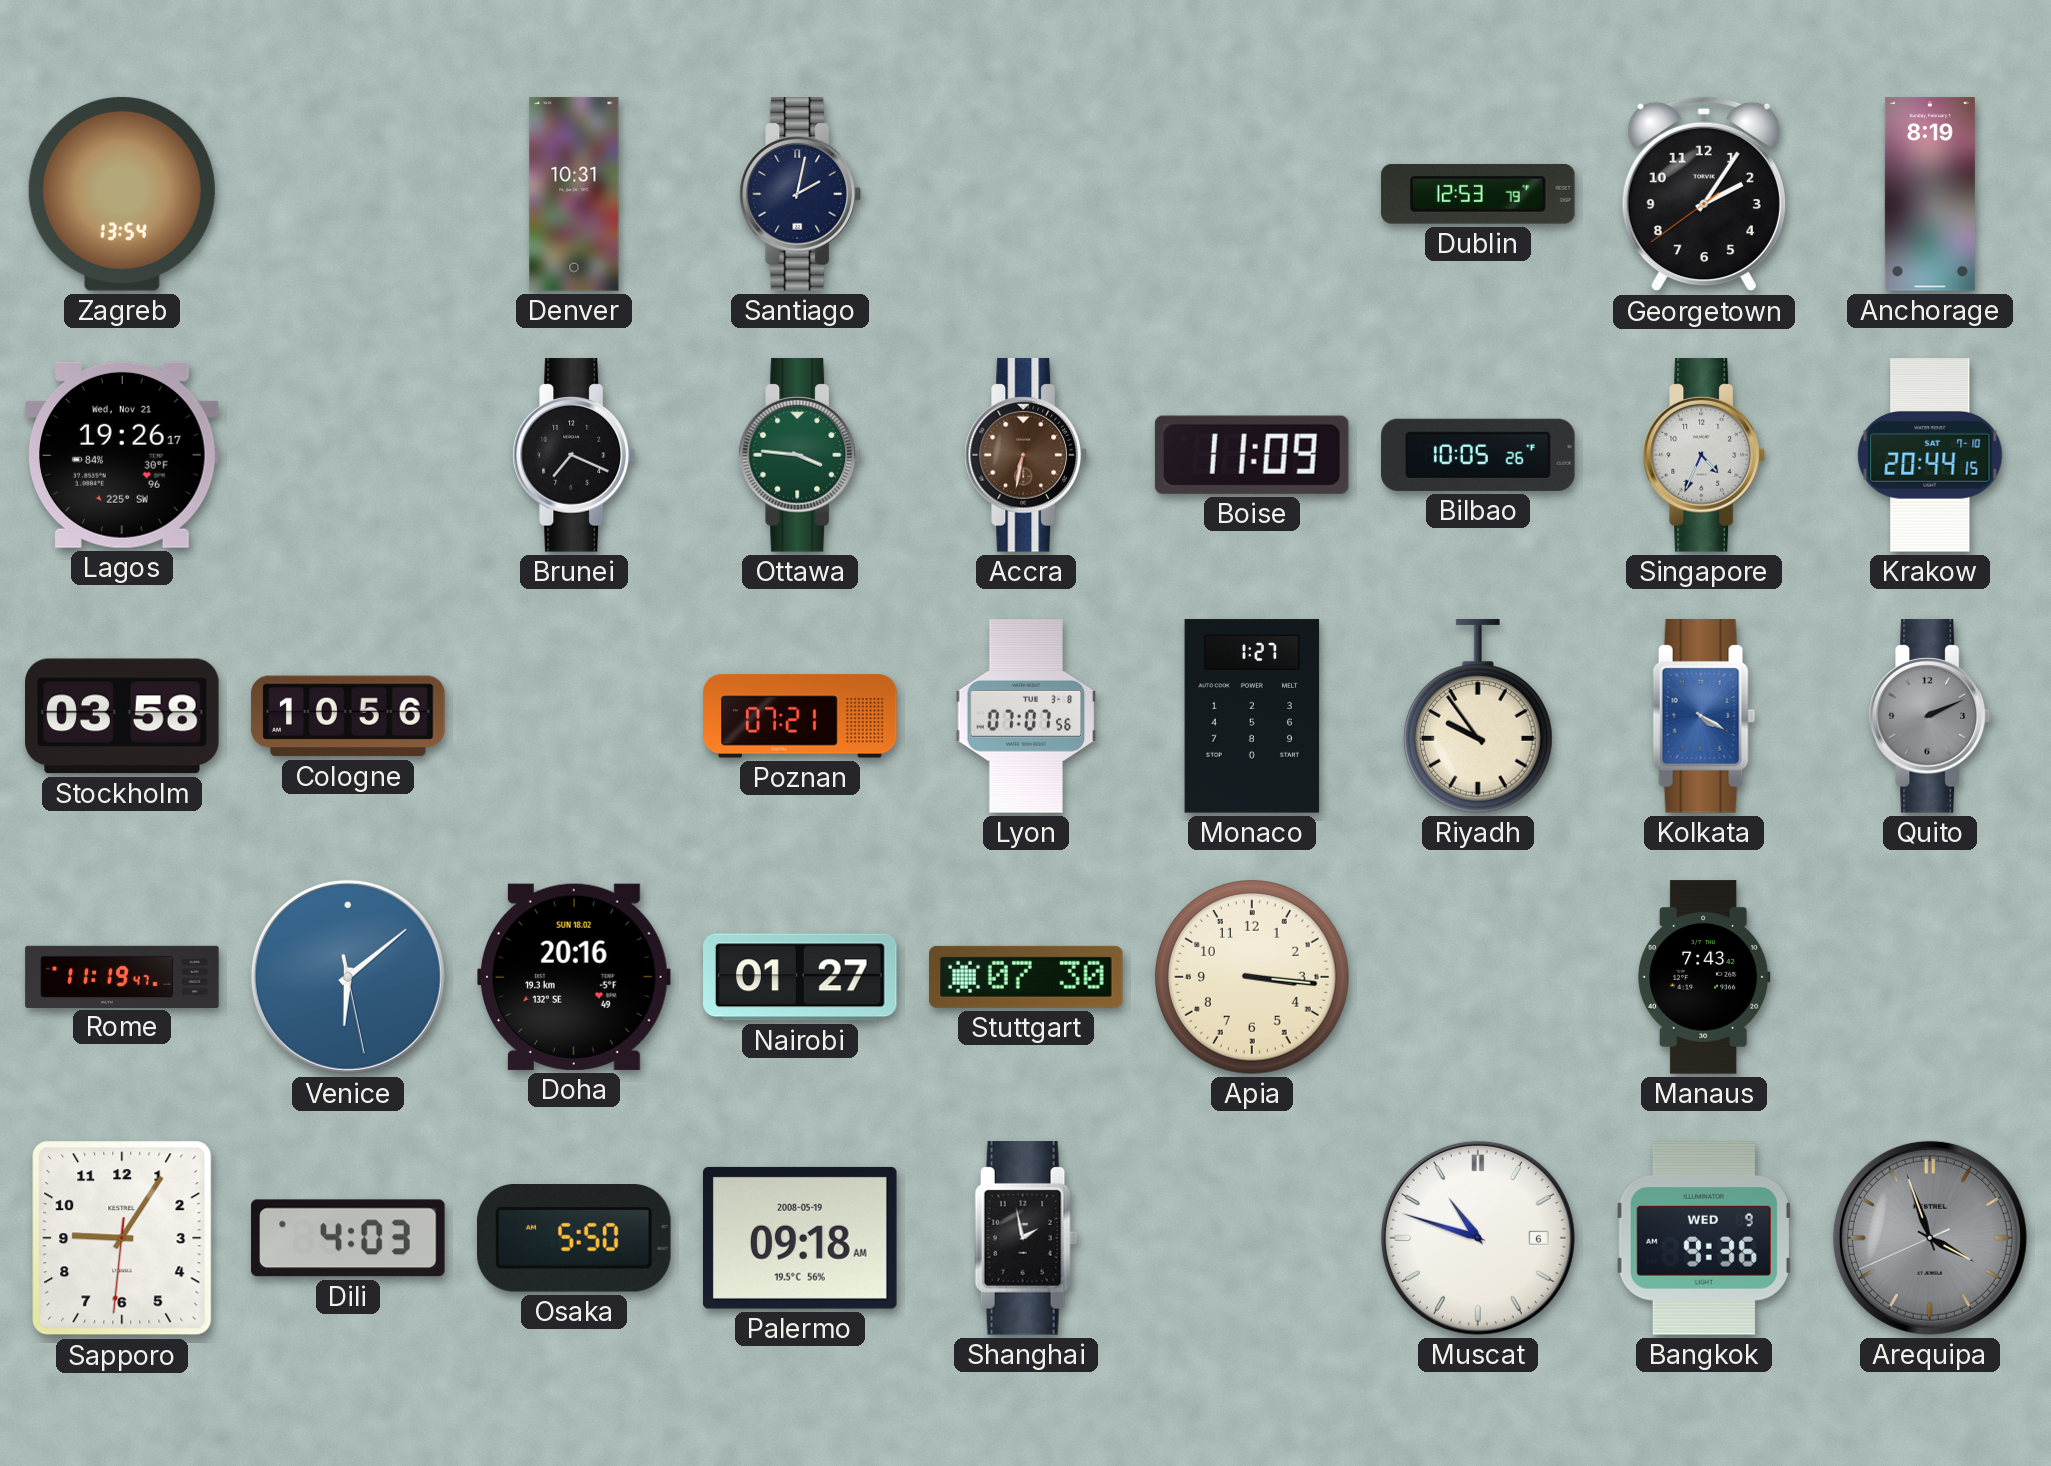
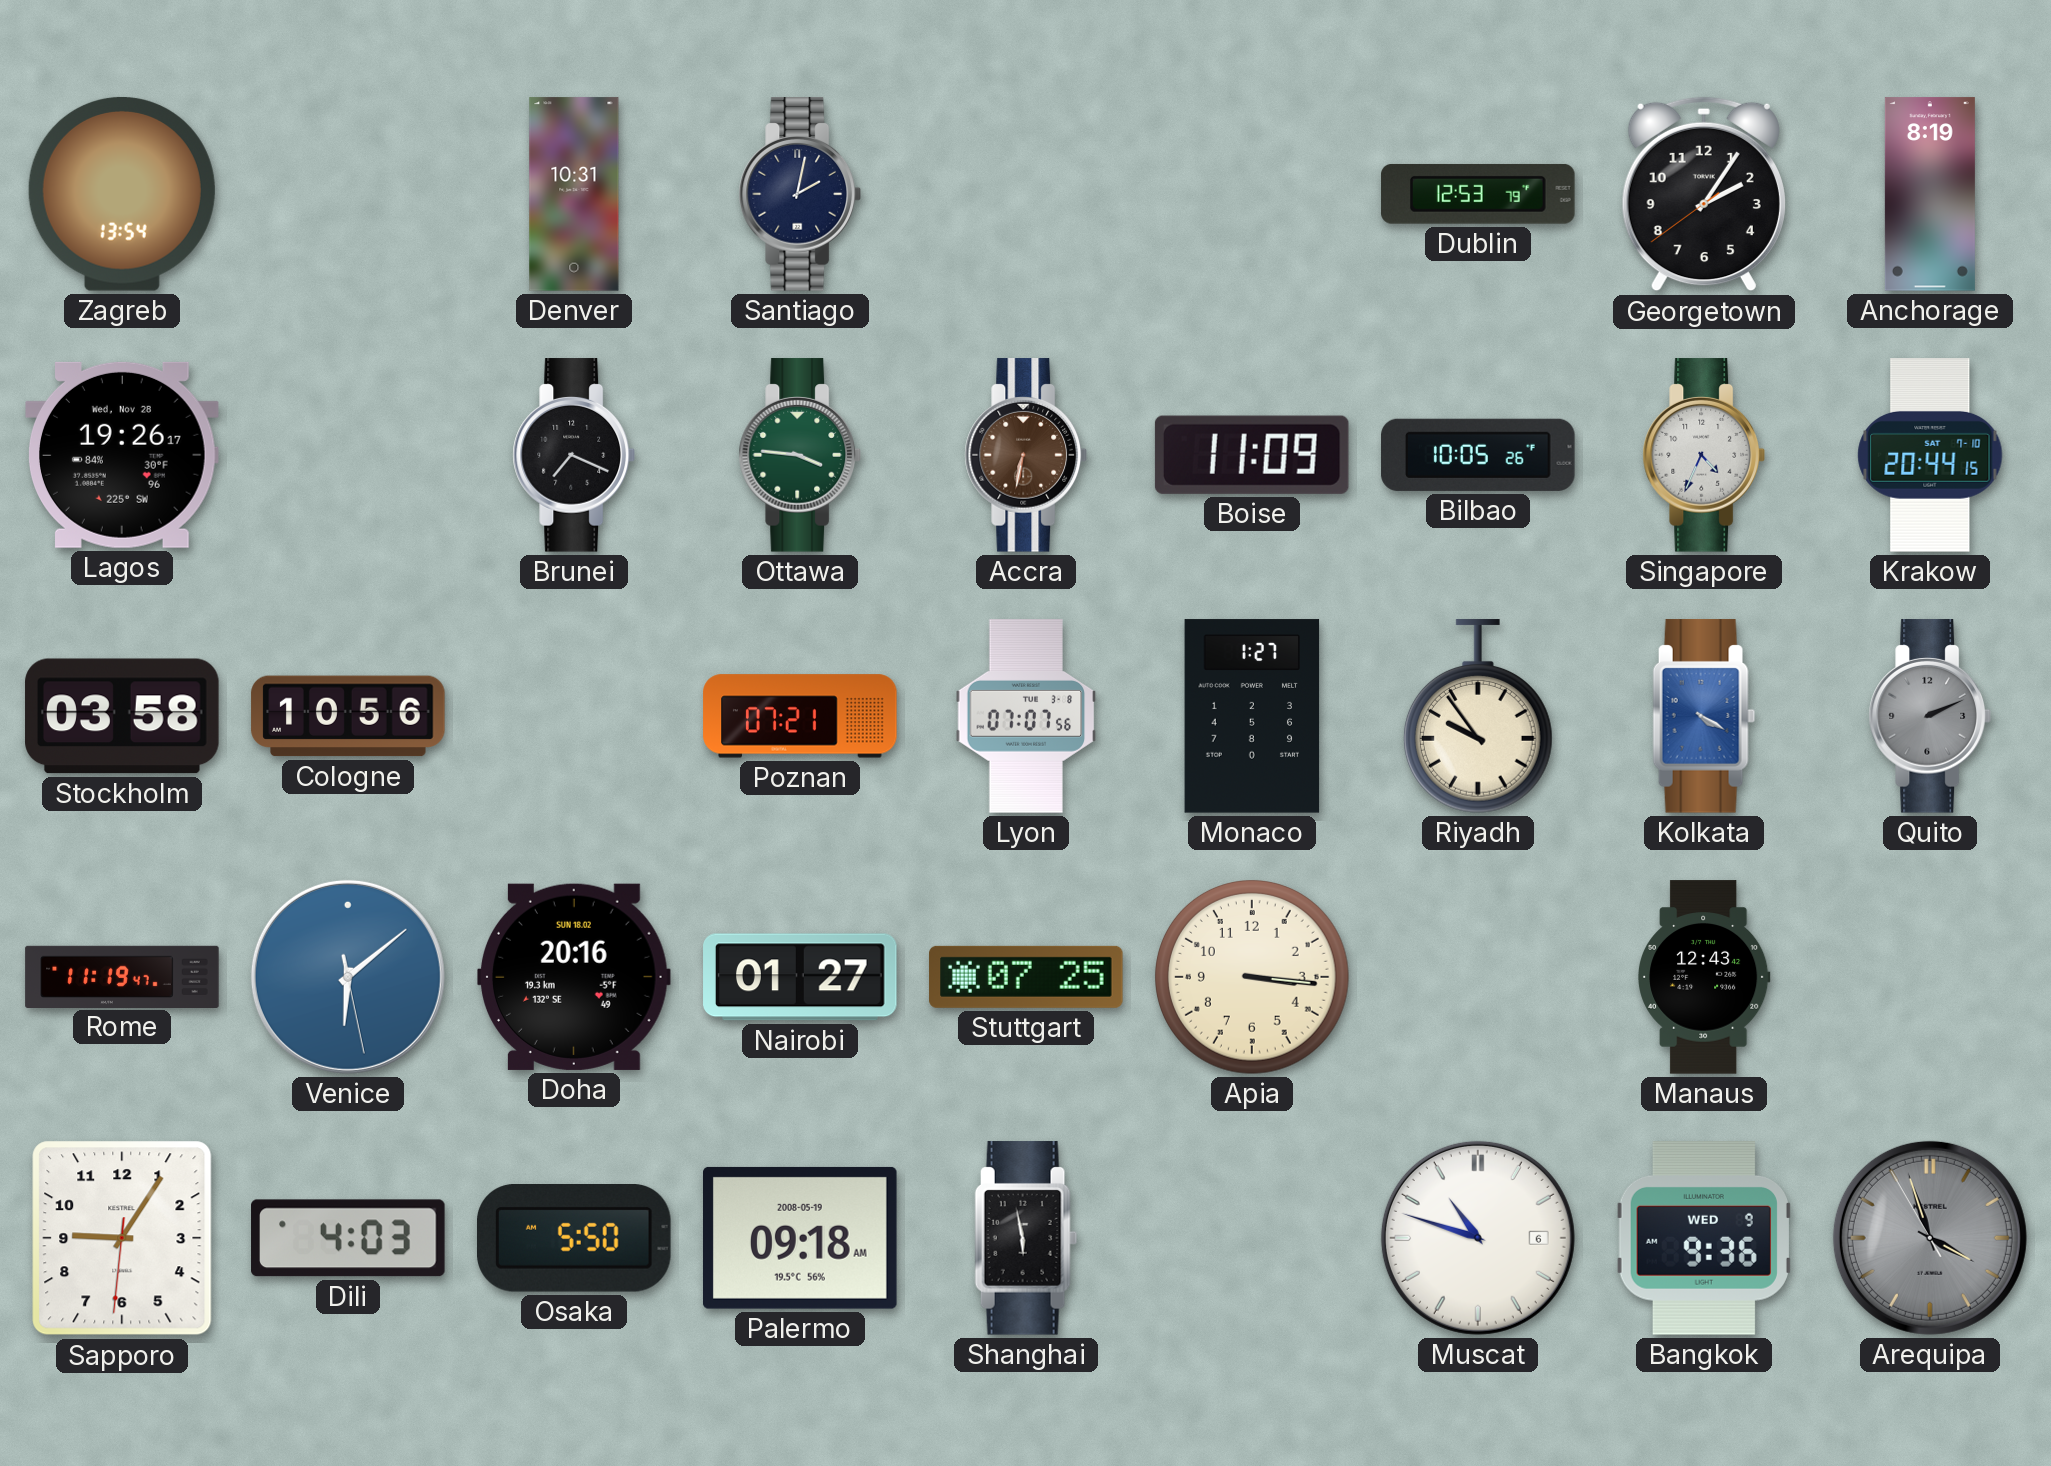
Lagos date: Wed, Nov 21 -> Wed, Nov 28 (123, 455)
Stuttgart: 07:30 -> 07:25 (1026, 977)
Manaus: 7:43 -> 12:43 (1705, 977)
Shanghai: 1:58 -> 5:58 (1026, 1238)
Arequipa: 3:56:41 -> 3:56:55 (1930, 1238)
